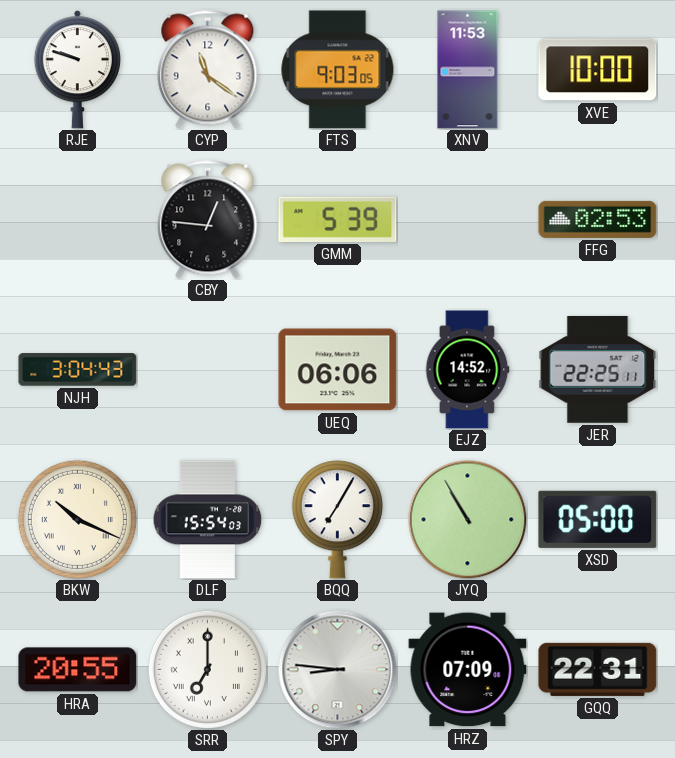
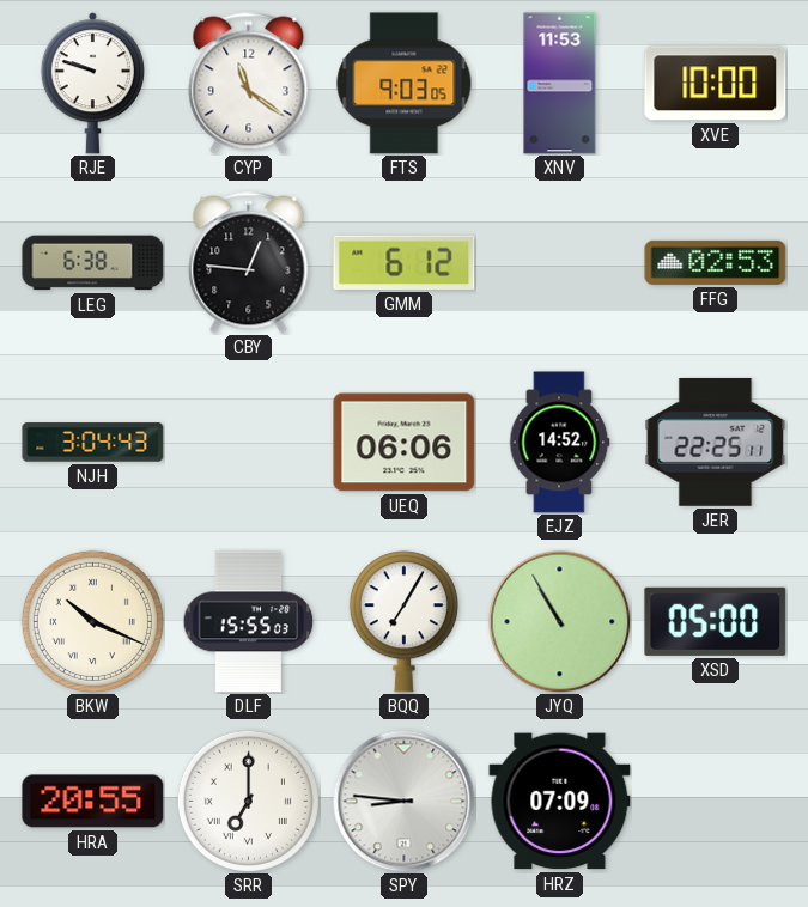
LEG: none -> 6:38 (93, 263)
GMM: 5:39 -> 6:12 (405, 262)
DLF: 15:54 -> 15:55 (249, 622)
GQQ: 22:31 -> none (598, 669)
